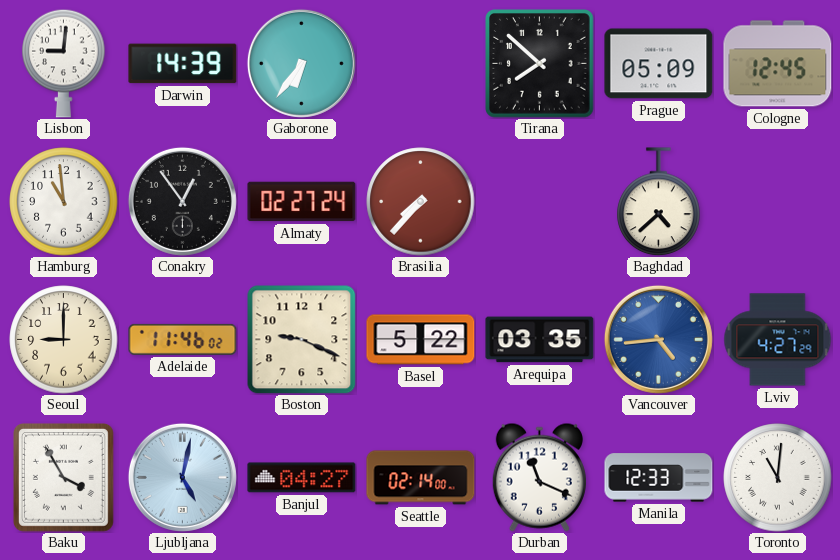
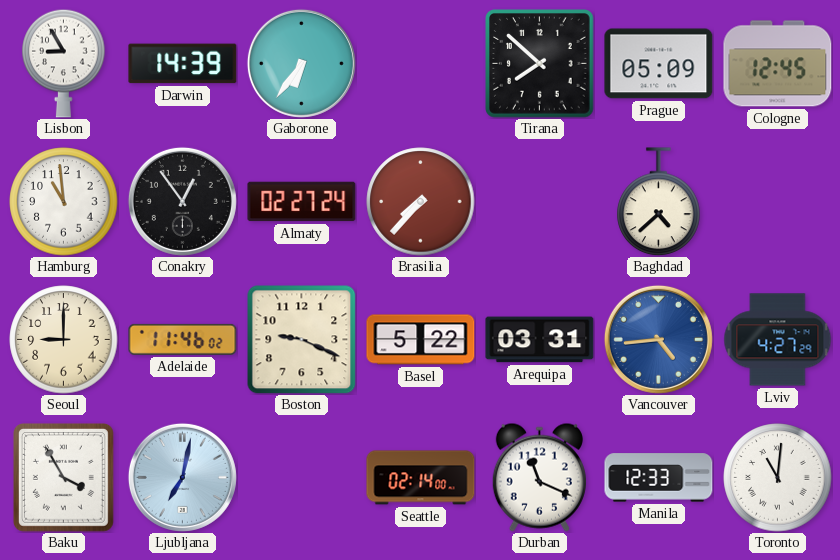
Lisbon: 9:01 -> 8:55 (64, 63)
Arequipa: 03:35 -> 03:31 (540, 340)
Ljubljana: 5:02 -> 7:02 (182, 477)
Banjul: 04:27 -> none (302, 478)
